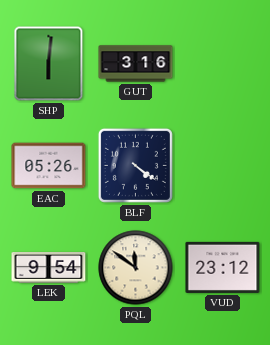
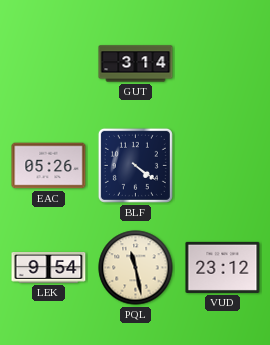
SHP: 6:01 -> none (49, 64)
GUT: 3:16 -> 3:14 (136, 64)
PQL: 11:51 -> 11:28 (136, 268)
